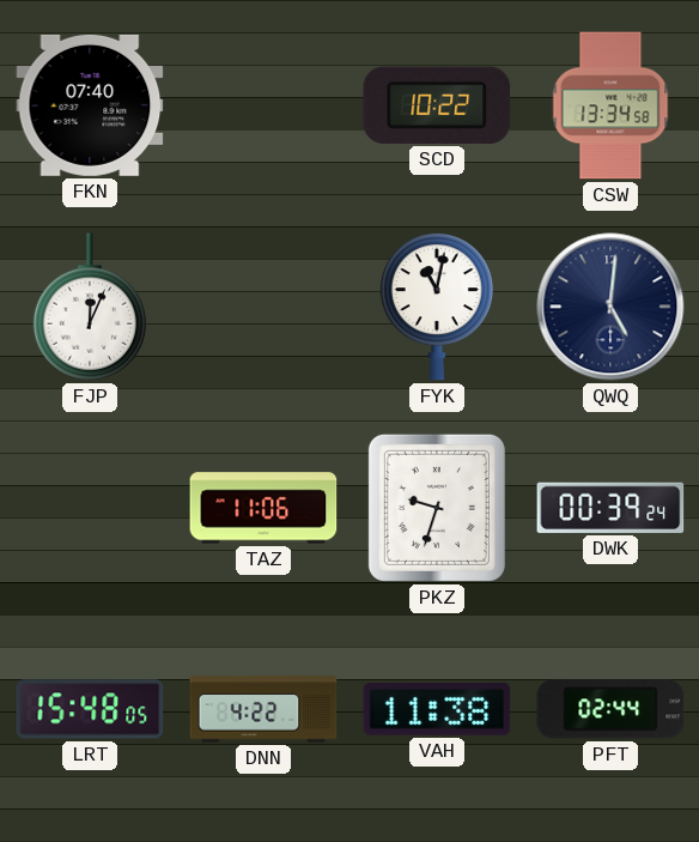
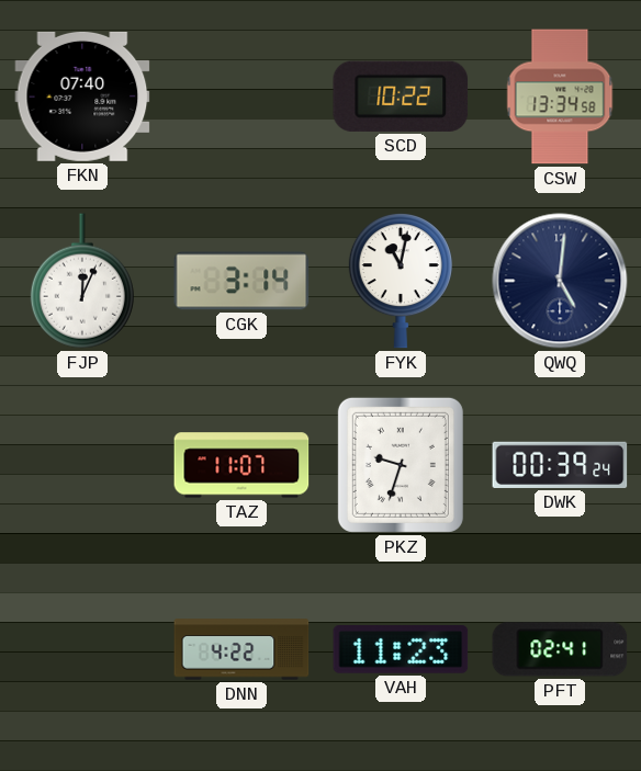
CGK: none -> 3:14 (241, 281)
TAZ: 11:06 -> 11:07 (241, 465)
LRT: 15:48 -> none (90, 709)
VAH: 11:38 -> 11:23 (401, 650)
PFT: 02:44 -> 02:41 (560, 649)
